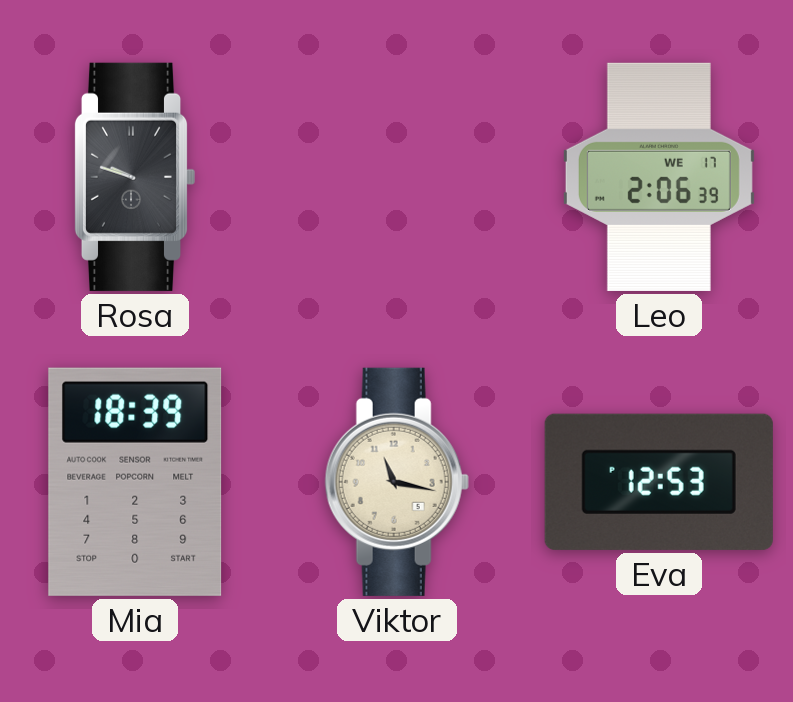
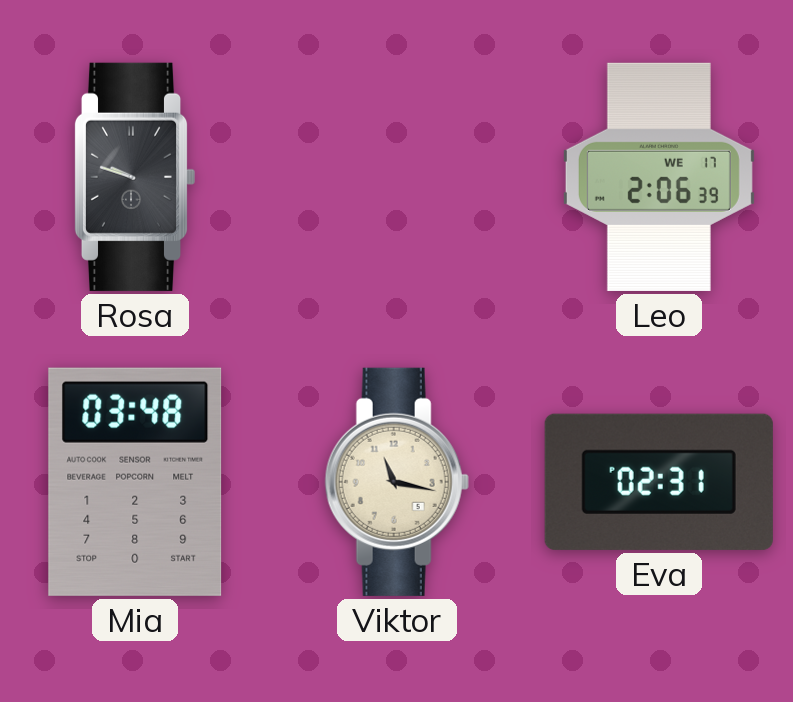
Mia: 18:39 -> 03:48 (135, 482)
Eva: 12:53 -> 02:31 (659, 482)
